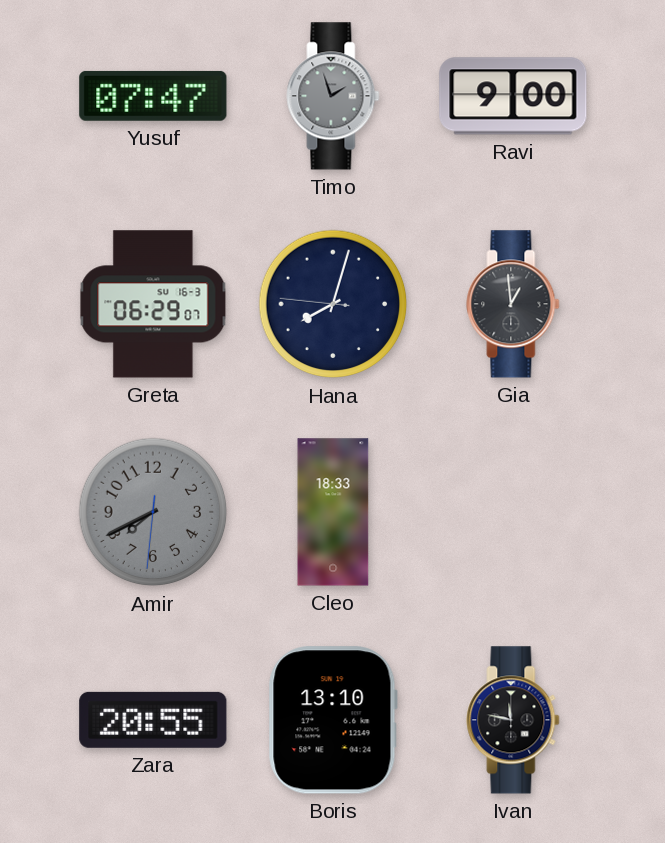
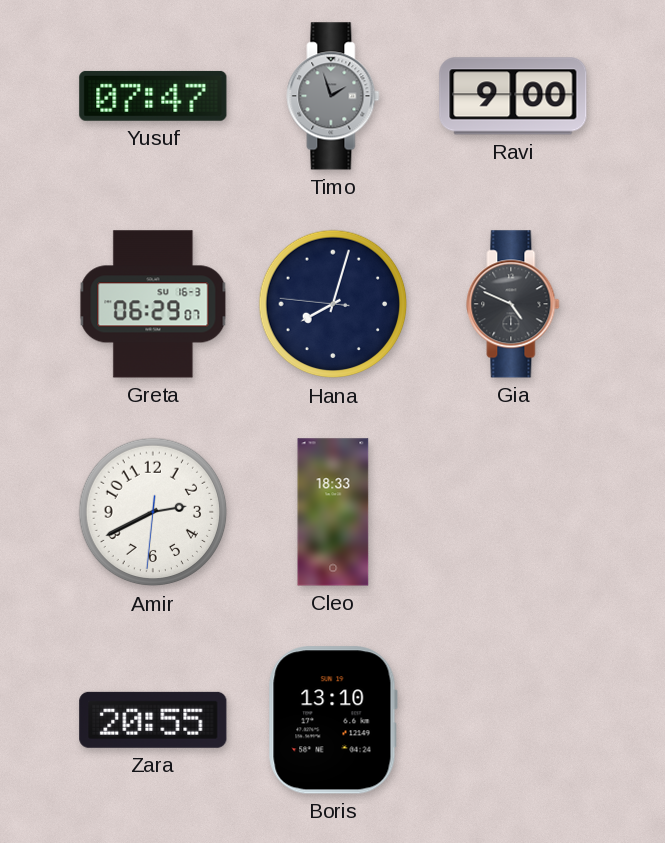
Gia: 12:59 -> 4:49 (513, 304)
Amir: 7:40 -> 2:40 (153, 512)
Amir dial: grey -> white (153, 512)
Ivan: 11:47 -> none (513, 720)
